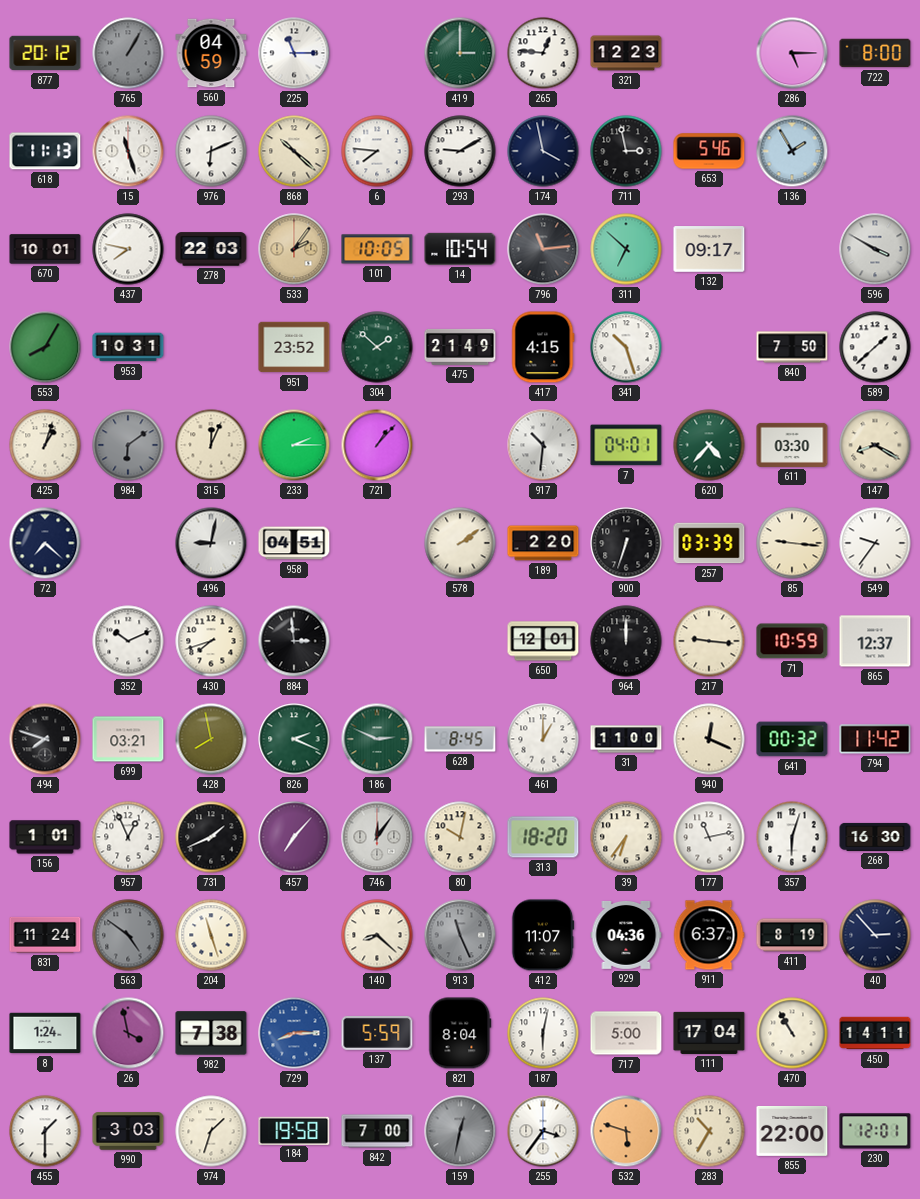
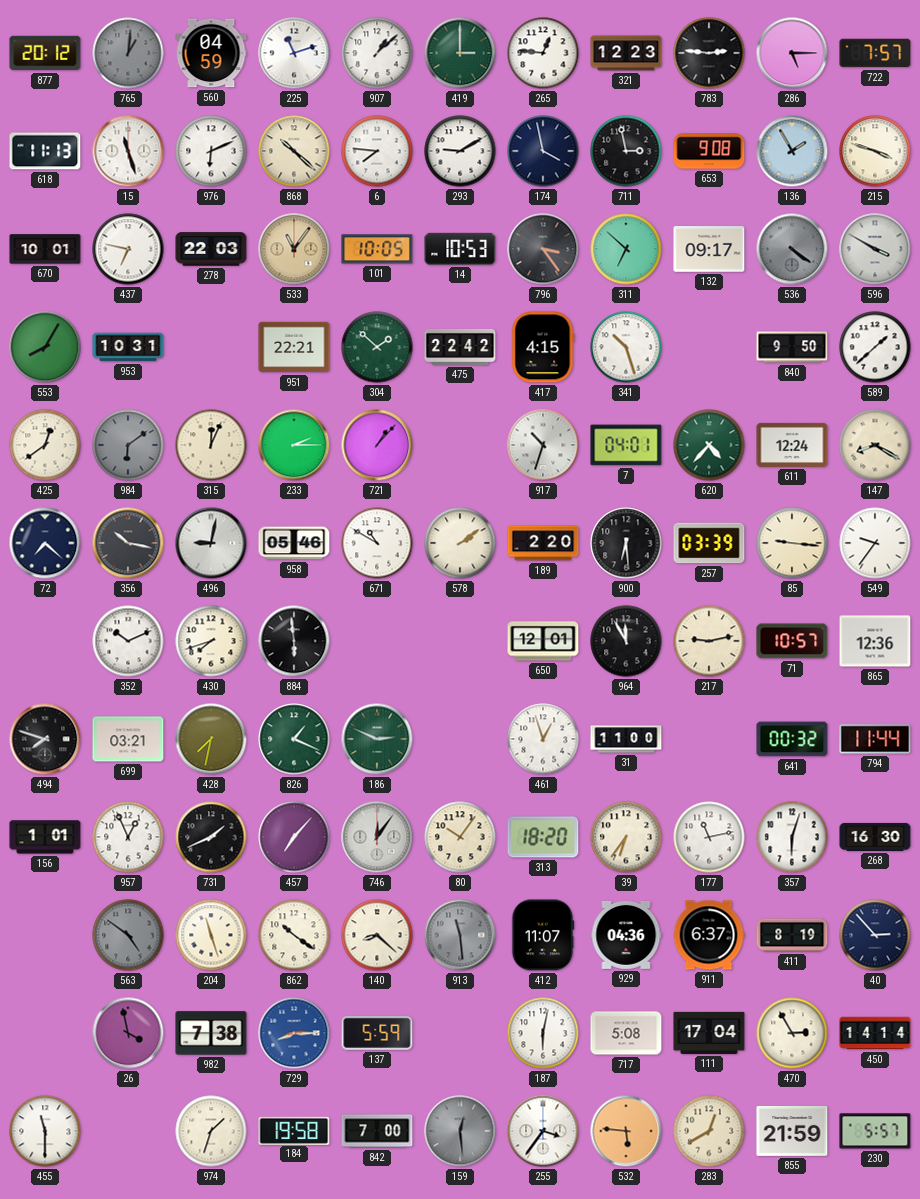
765: 1:05 -> 1:01 (128, 53)
225: 11:15 -> 11:12 (294, 53)
907: none -> 1:08 (377, 53)
783: none -> 2:46 (709, 53)
722: 8:00 -> 7:57 (875, 53)
653: 5:46 -> 9:08 (709, 151)
215: none -> 3:48 (875, 151)
437: 7:47 -> 6:47 (128, 249)
533: 2:06 -> 11:06 (294, 249)
14: 10:54 -> 10:53 (460, 249)
796: 11:14 -> 3:24 (543, 249)
536: none -> 4:21 (792, 249)
951: 23:52 -> 22:21 (294, 347)
475: 21:49 -> 22:42 (460, 347)
840: 7:50 -> 9:50 (792, 347)
425: 1:03 -> 12:39 (45, 445)
917: 10:31 -> 10:33 (543, 445)
611: 03:30 -> 12:24 (792, 445)
356: none -> 10:17 (128, 543)
958: 04:51 -> 05:46 (294, 543)
671: none -> 10:50 (377, 543)
900: 6:33 -> 6:29 (626, 543)
884: 2:59 -> 5:59 (294, 641)
964: 12:00 -> 11:55 (626, 641)
217: 9:16 -> 9:13 (709, 641)
71: 10:59 -> 10:57 (792, 641)
865: 12:37 -> 12:36 (875, 641)
428: 7:58 -> 7:32 (211, 739)
826: 2:19 -> 1:19 (294, 739)
628: 8:45 -> none (460, 739)
461: 1:00 -> 12:57 (543, 739)
940: 12:19 -> none (709, 739)
794: 11:42 -> 11:44 (875, 739)
80: 10:02 -> 10:06 (460, 837)
831: 11:24 -> none (45, 935)
862: none -> 10:21 (294, 935)
913: 11:26 -> 11:29 (460, 935)
8: 1:24 -> none (45, 1033)
821: 8:04 -> none (460, 1033)
717: 5:00 -> 5:08 (626, 1033)
470: 10:55 -> 2:55 (792, 1033)
450: 14:11 -> 14:14 (875, 1033)
455: 1:30 -> 11:30 (45, 1131)
990: 3:03 -> none (128, 1131)
159: 12:32 -> 12:29 (460, 1131)
532: 5:48 -> 5:46 (626, 1131)
283: 10:35 -> 12:40 (709, 1131)
855: 22:00 -> 21:59 (792, 1131)
230: 12:01 -> 5:57 (875, 1131)
